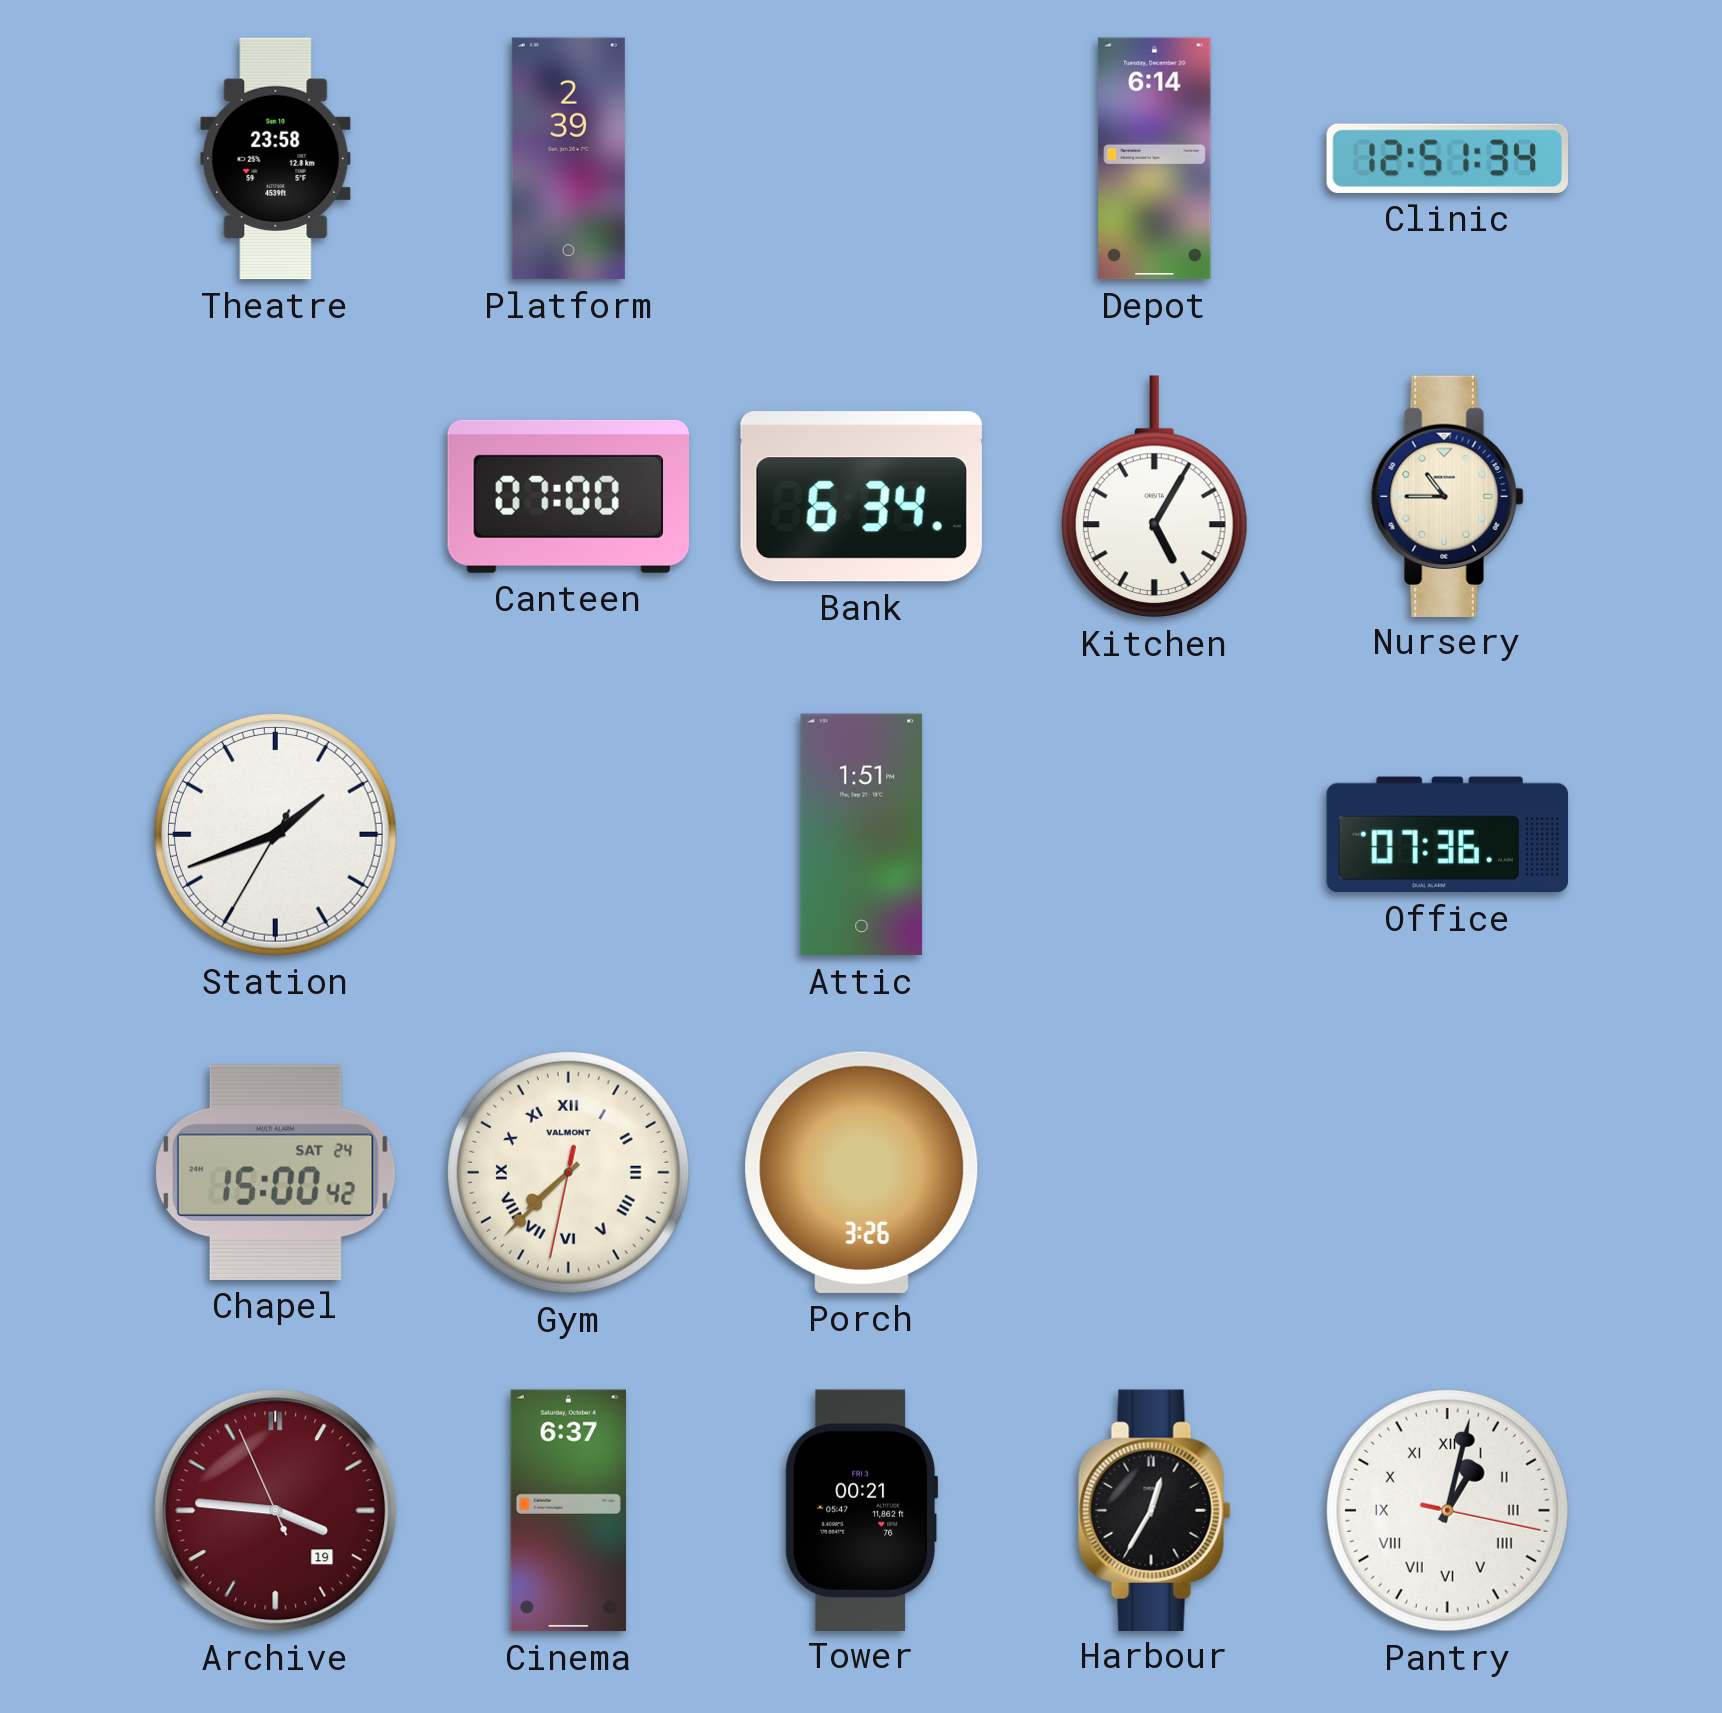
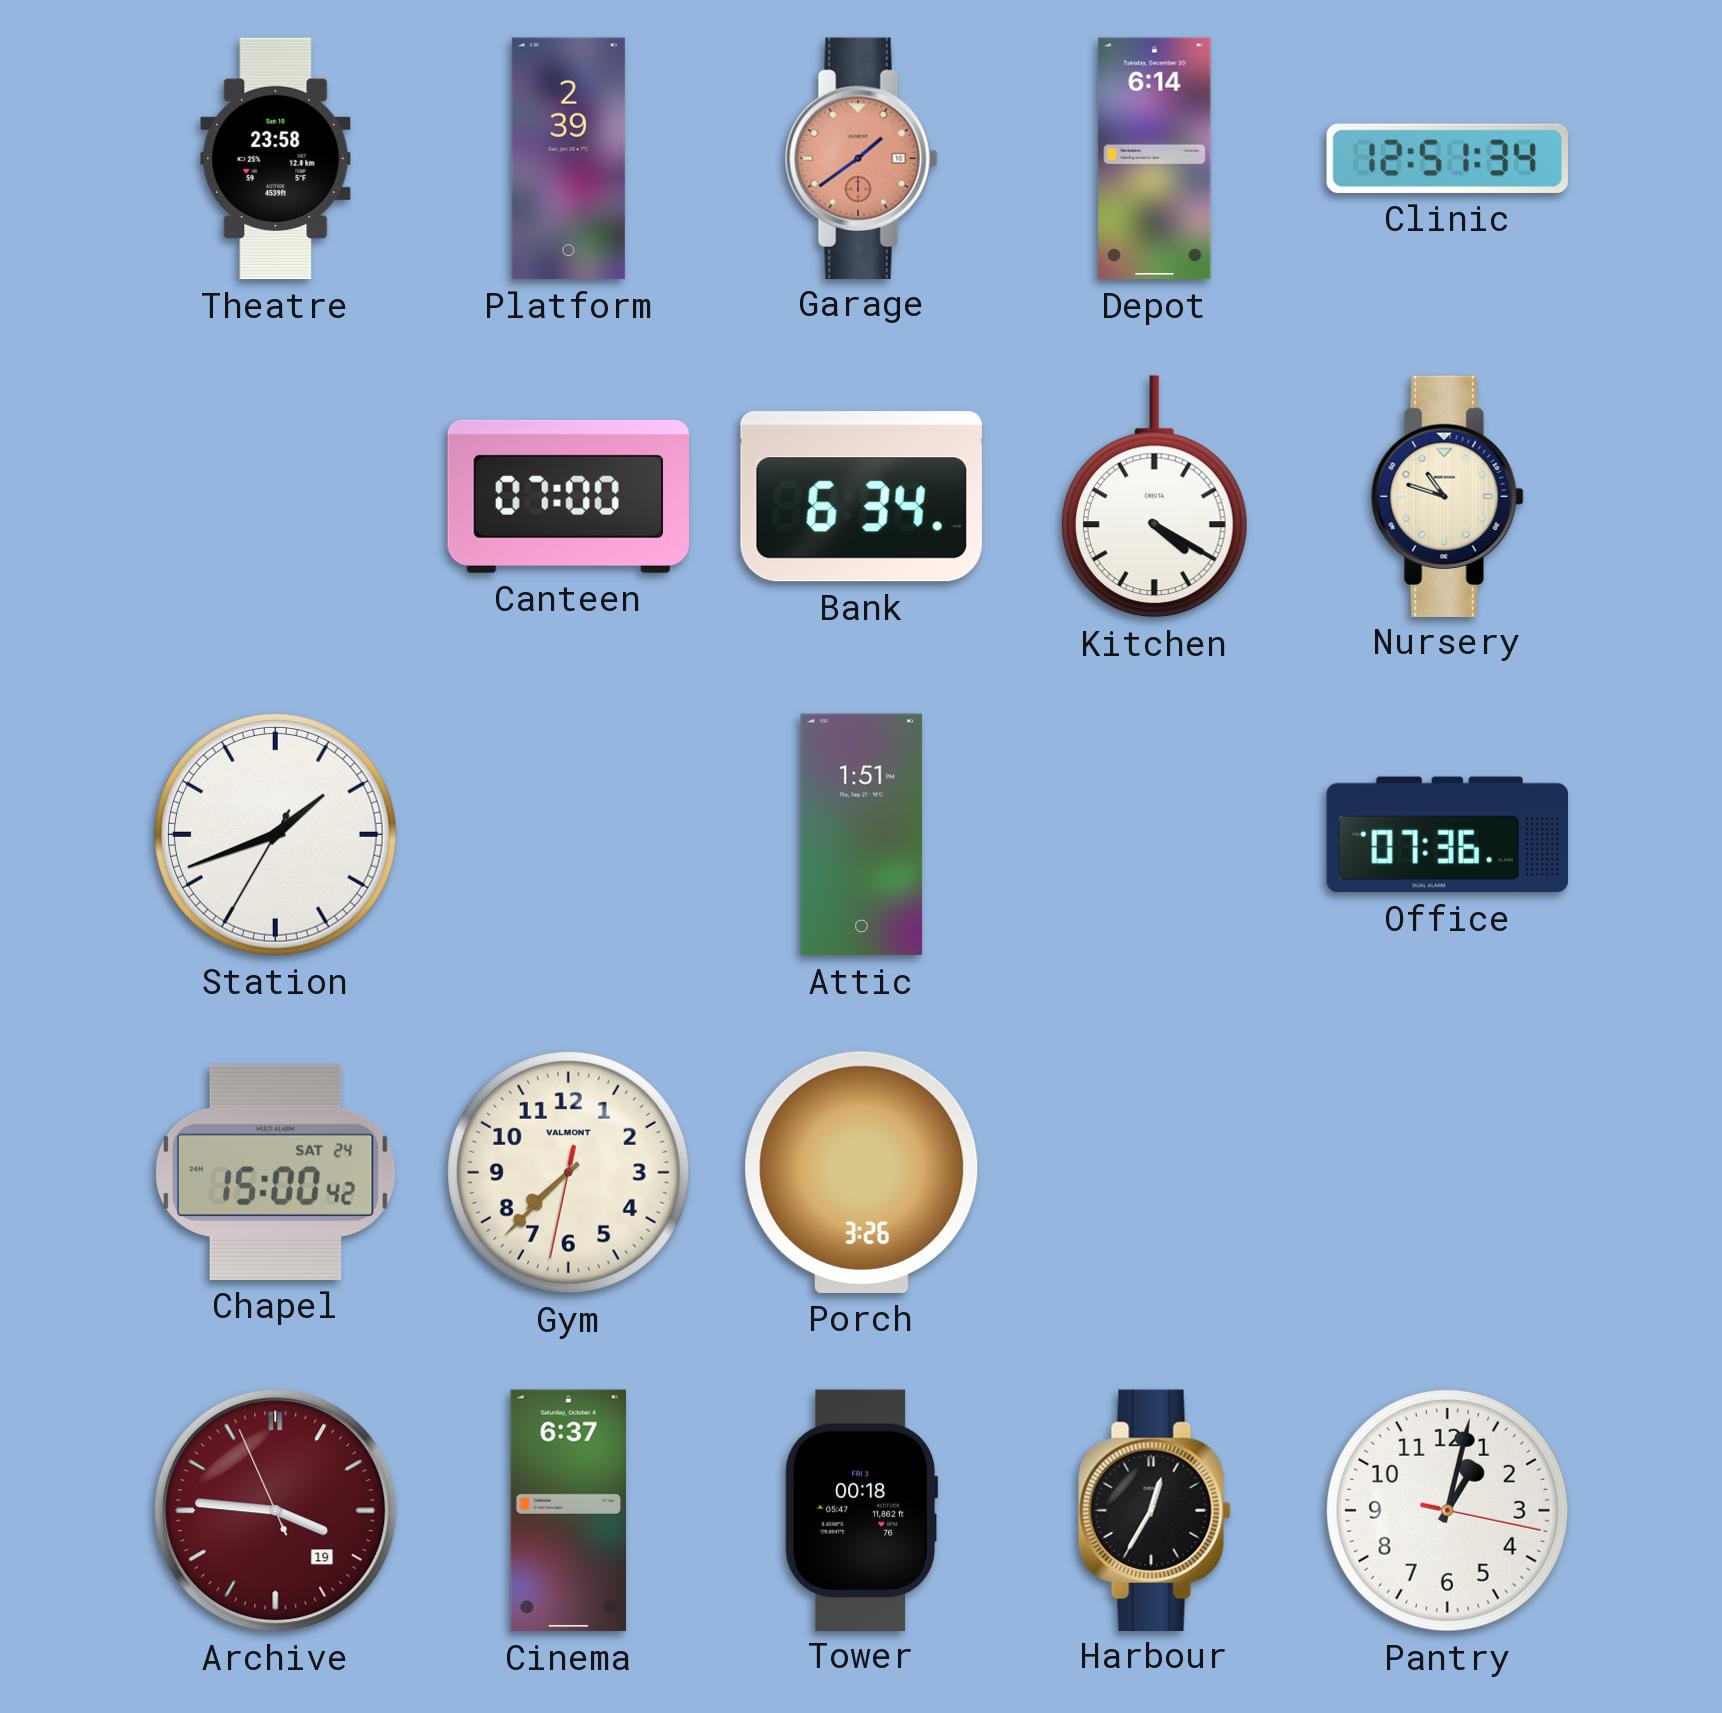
Garage: none -> 1:39 (862, 158)
Kitchen: 5:05 -> 4:20 (1154, 497)
Nursery: 10:45 -> 10:48 (1448, 496)
Gym numerals: Roman -> Arabic (568, 1172)
Tower: 00:21 -> 00:18 (862, 1510)
Pantry numerals: Roman -> Arabic (1447, 1510)
